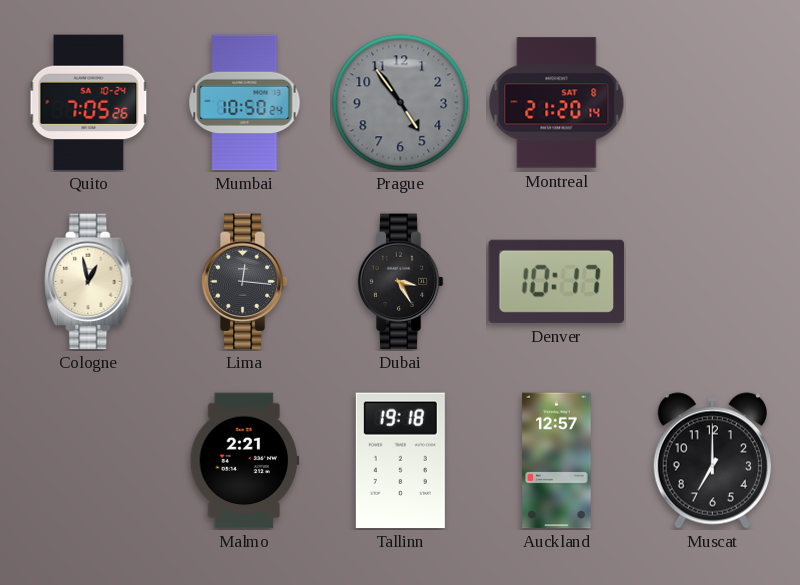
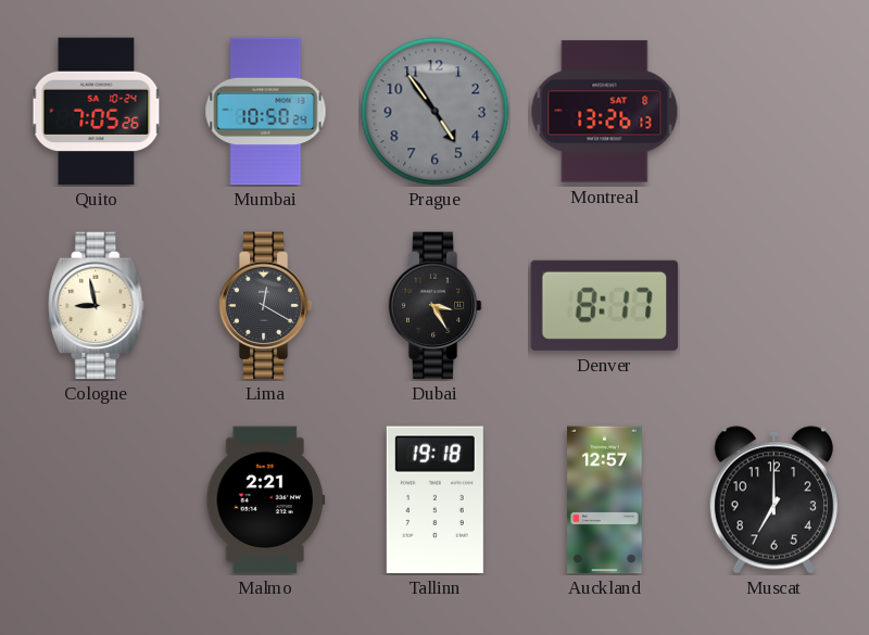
Montreal: 21:20 -> 13:26 (605, 112)
Cologne: 12:58 -> 8:58 (97, 306)
Lima: 12:16 -> 12:20 (265, 306)
Denver: 10:17 -> 8:17 (605, 305)
